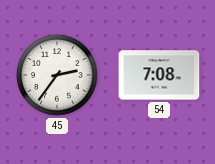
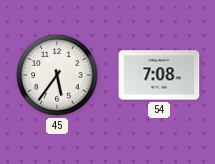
45: 2:36 -> 5:36 (57, 75)
